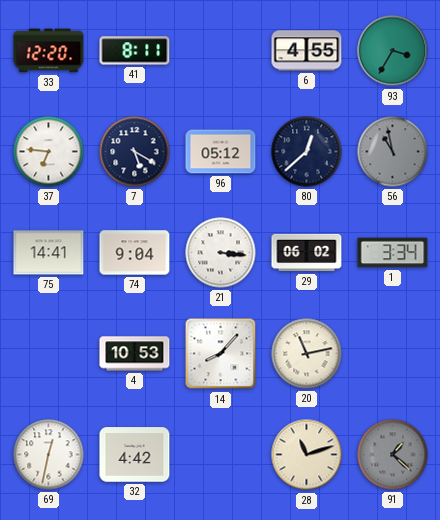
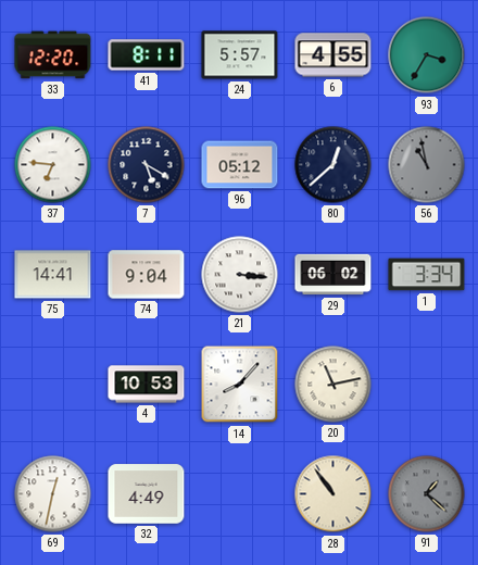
24: none -> 5:57 (240, 55)
32: 4:42 -> 4:49 (147, 494)
28: 11:12 -> 10:54 (334, 494)
